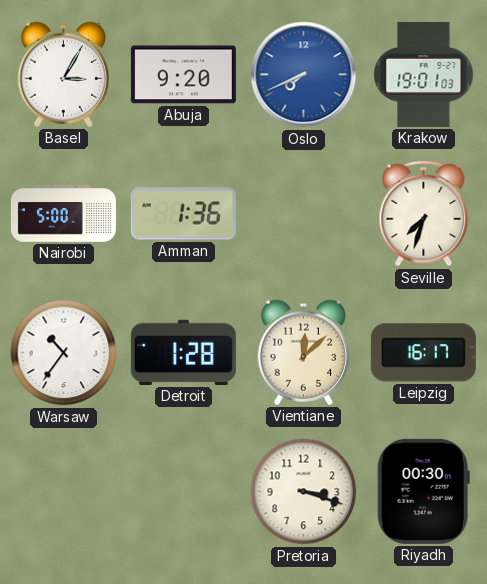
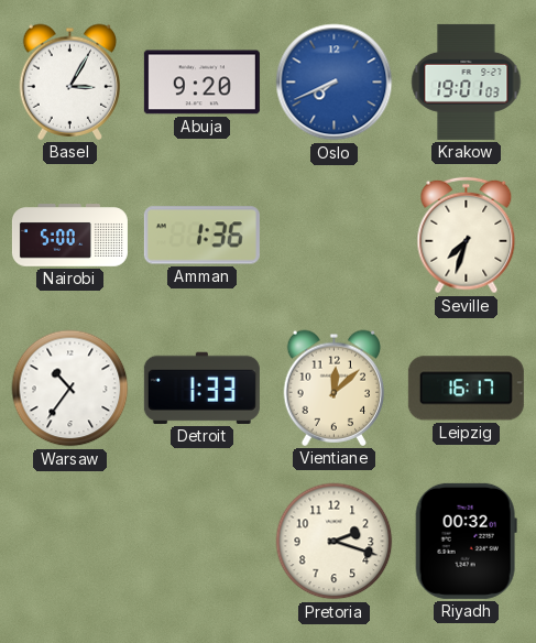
Detroit: 1:28 -> 1:33 (201, 388)
Pretoria: 3:18 -> 2:18 (335, 542)
Riyadh: 00:30 -> 00:32 (466, 541)
